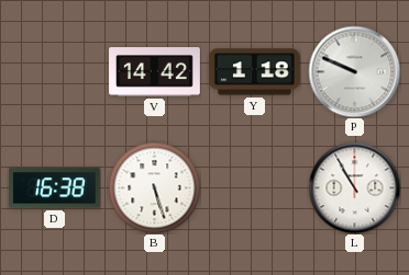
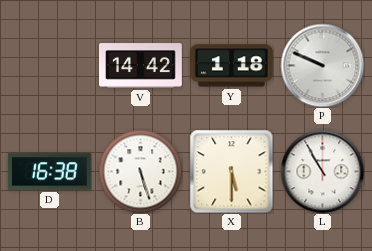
X: none -> 5:30 (231, 171)
